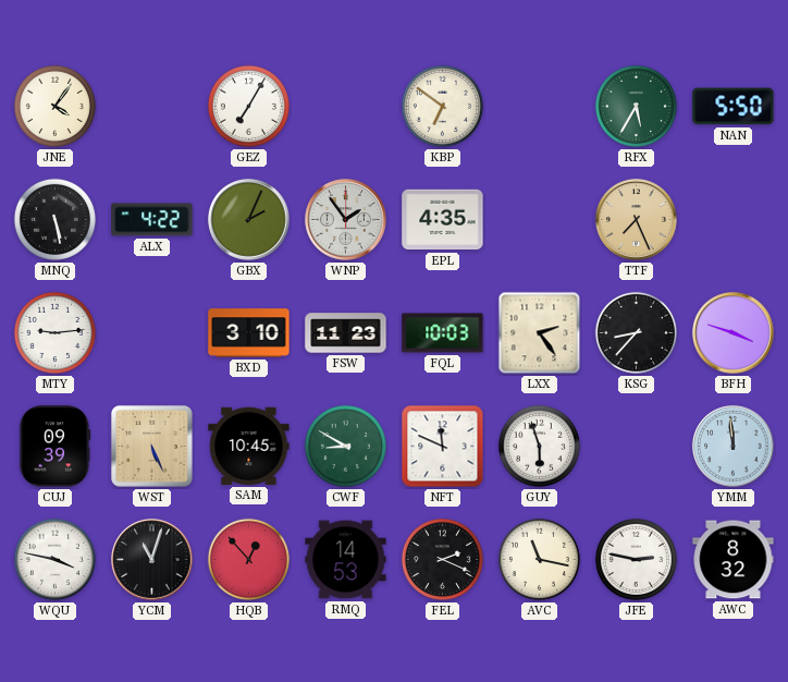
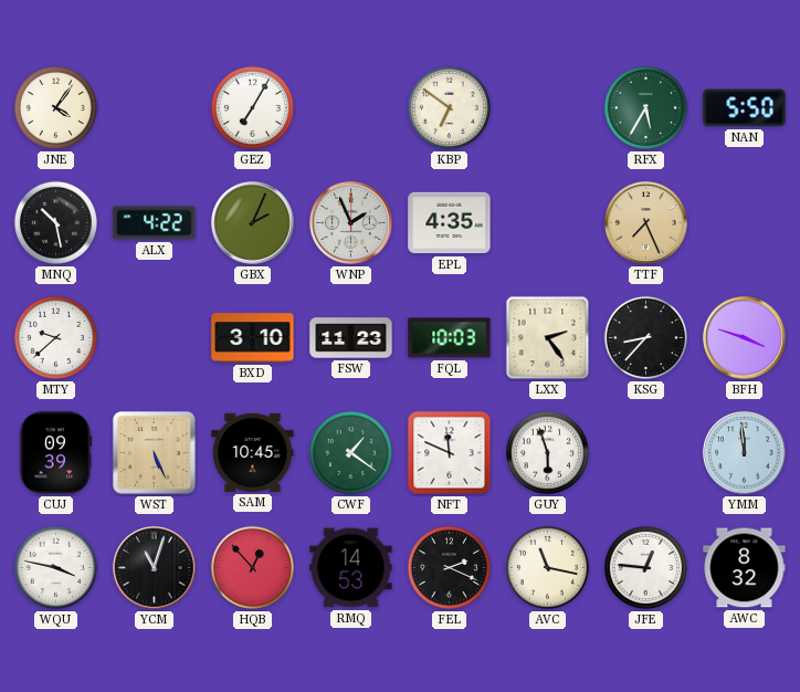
MNQ: 5:28 -> 10:28 (55, 222)
WNP: 1:54 -> 1:56 (351, 223)
MTY: 9:14 -> 9:38 (55, 337)
CWF: 8:50 -> 1:21 (350, 452)
JFE: 2:47 -> 12:46 (645, 567)
